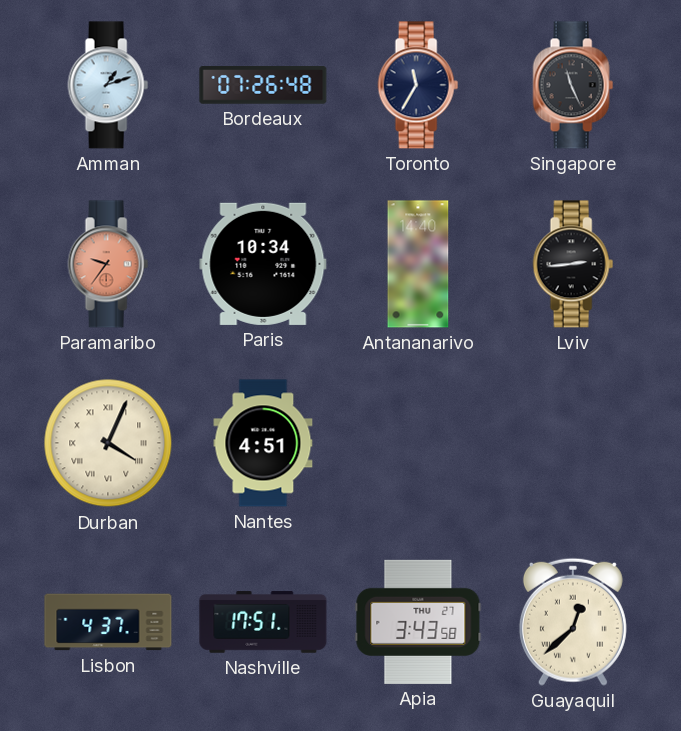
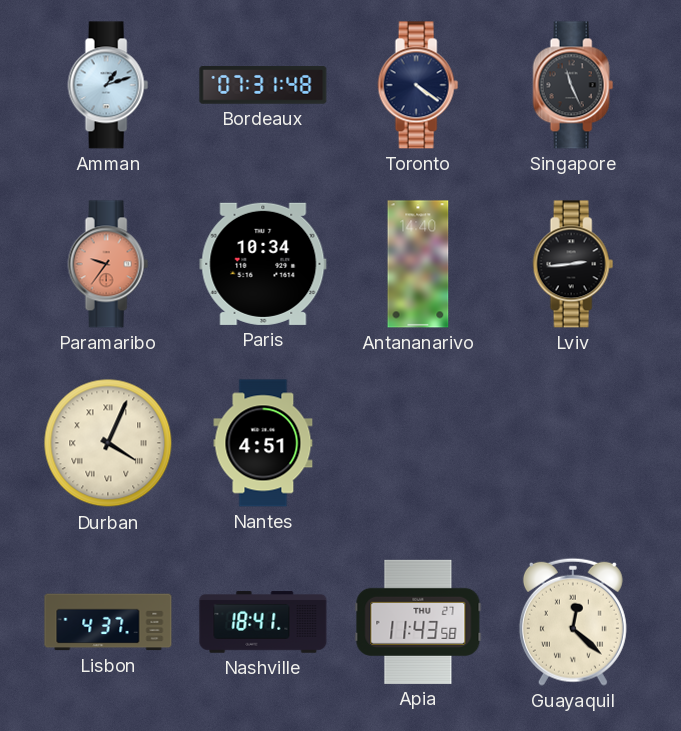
Bordeaux: 07:26 -> 07:31 (263, 85)
Toronto: 11:35 -> 4:21 (418, 85)
Nashville: 17:51 -> 18:41 (263, 622)
Apia: 3:43 -> 11:43 (418, 622)
Guayaquil: 12:38 -> 12:22 (573, 622)
